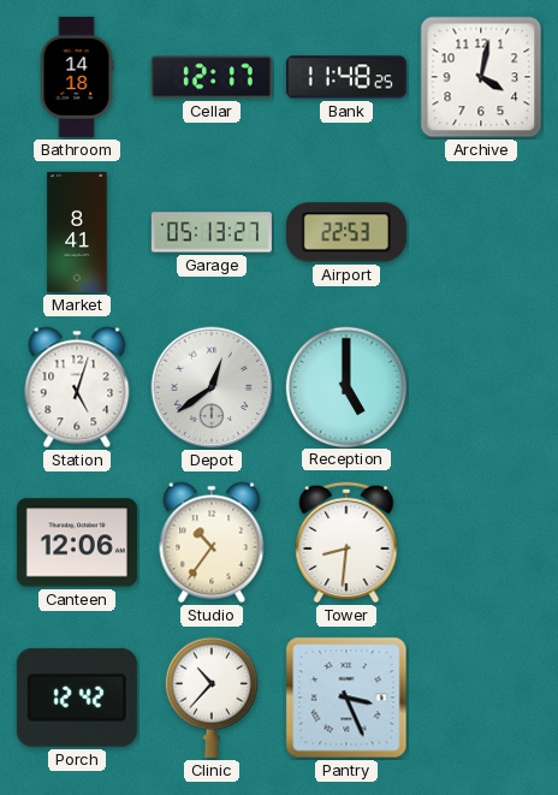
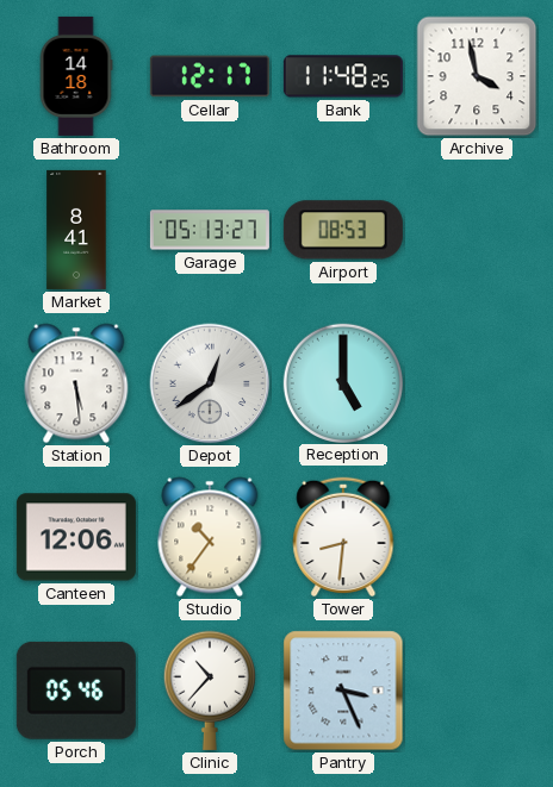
Archive: 4:02 -> 3:58 (477, 76)
Airport: 22:53 -> 08:53 (343, 230)
Station: 5:03 -> 5:29 (76, 383)
Porch: 12:42 -> 05:46 (76, 691)
